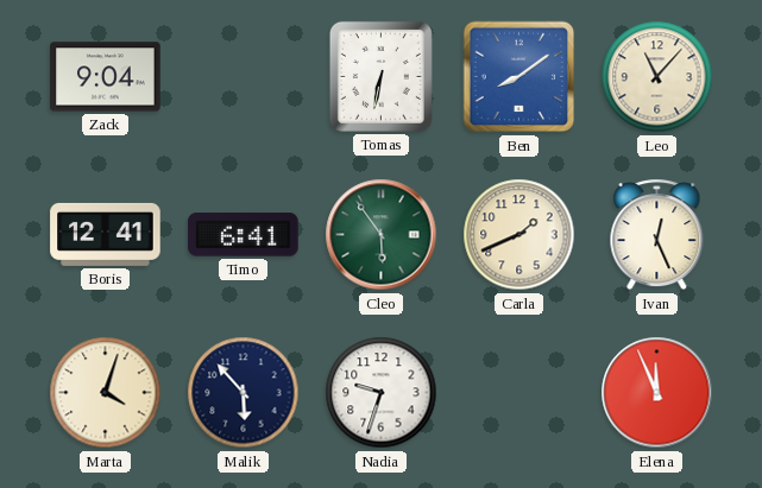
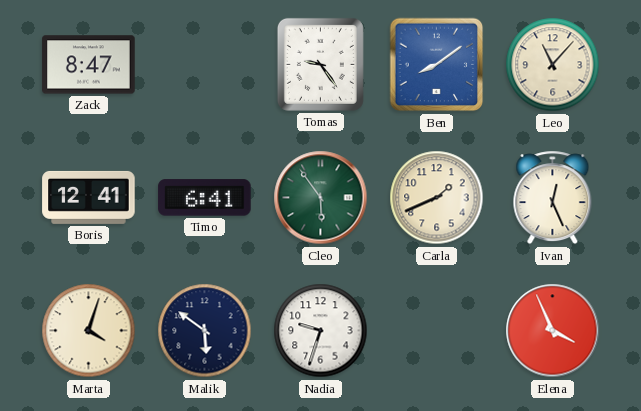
Zack: 9:04 -> 8:47 (89, 65)
Tomas: 6:32 -> 9:24 (320, 64)
Malik: 5:53 -> 5:51 (205, 331)
Elena: 11:56 -> 3:56 (553, 331)
